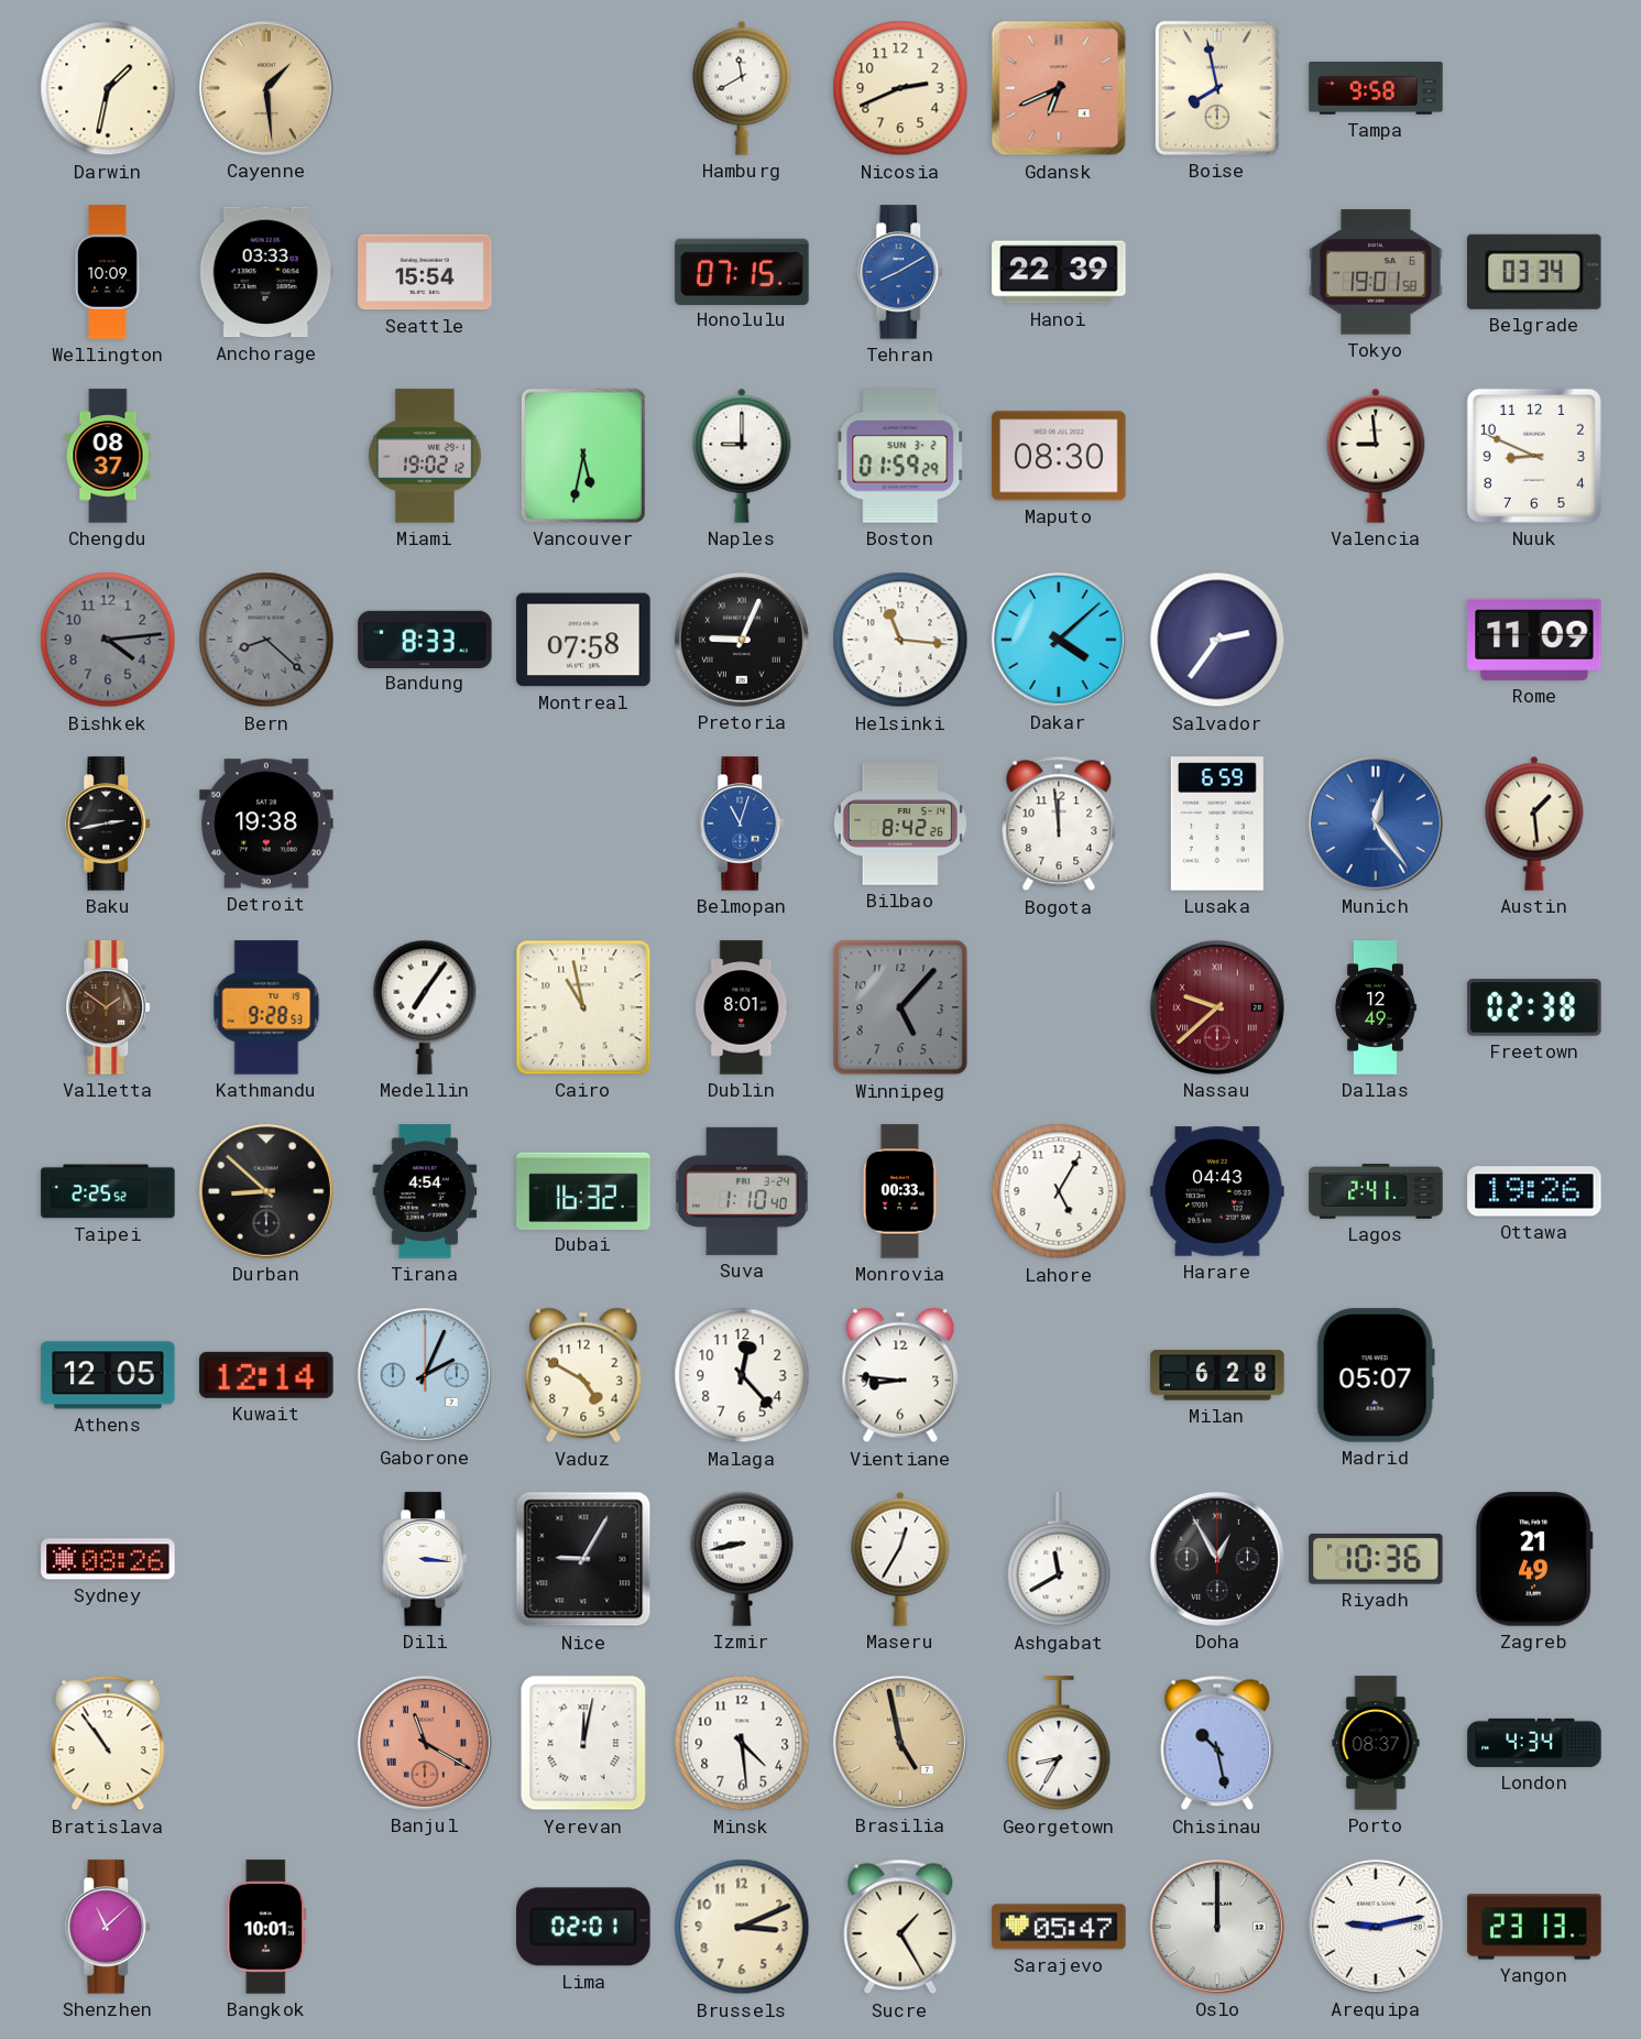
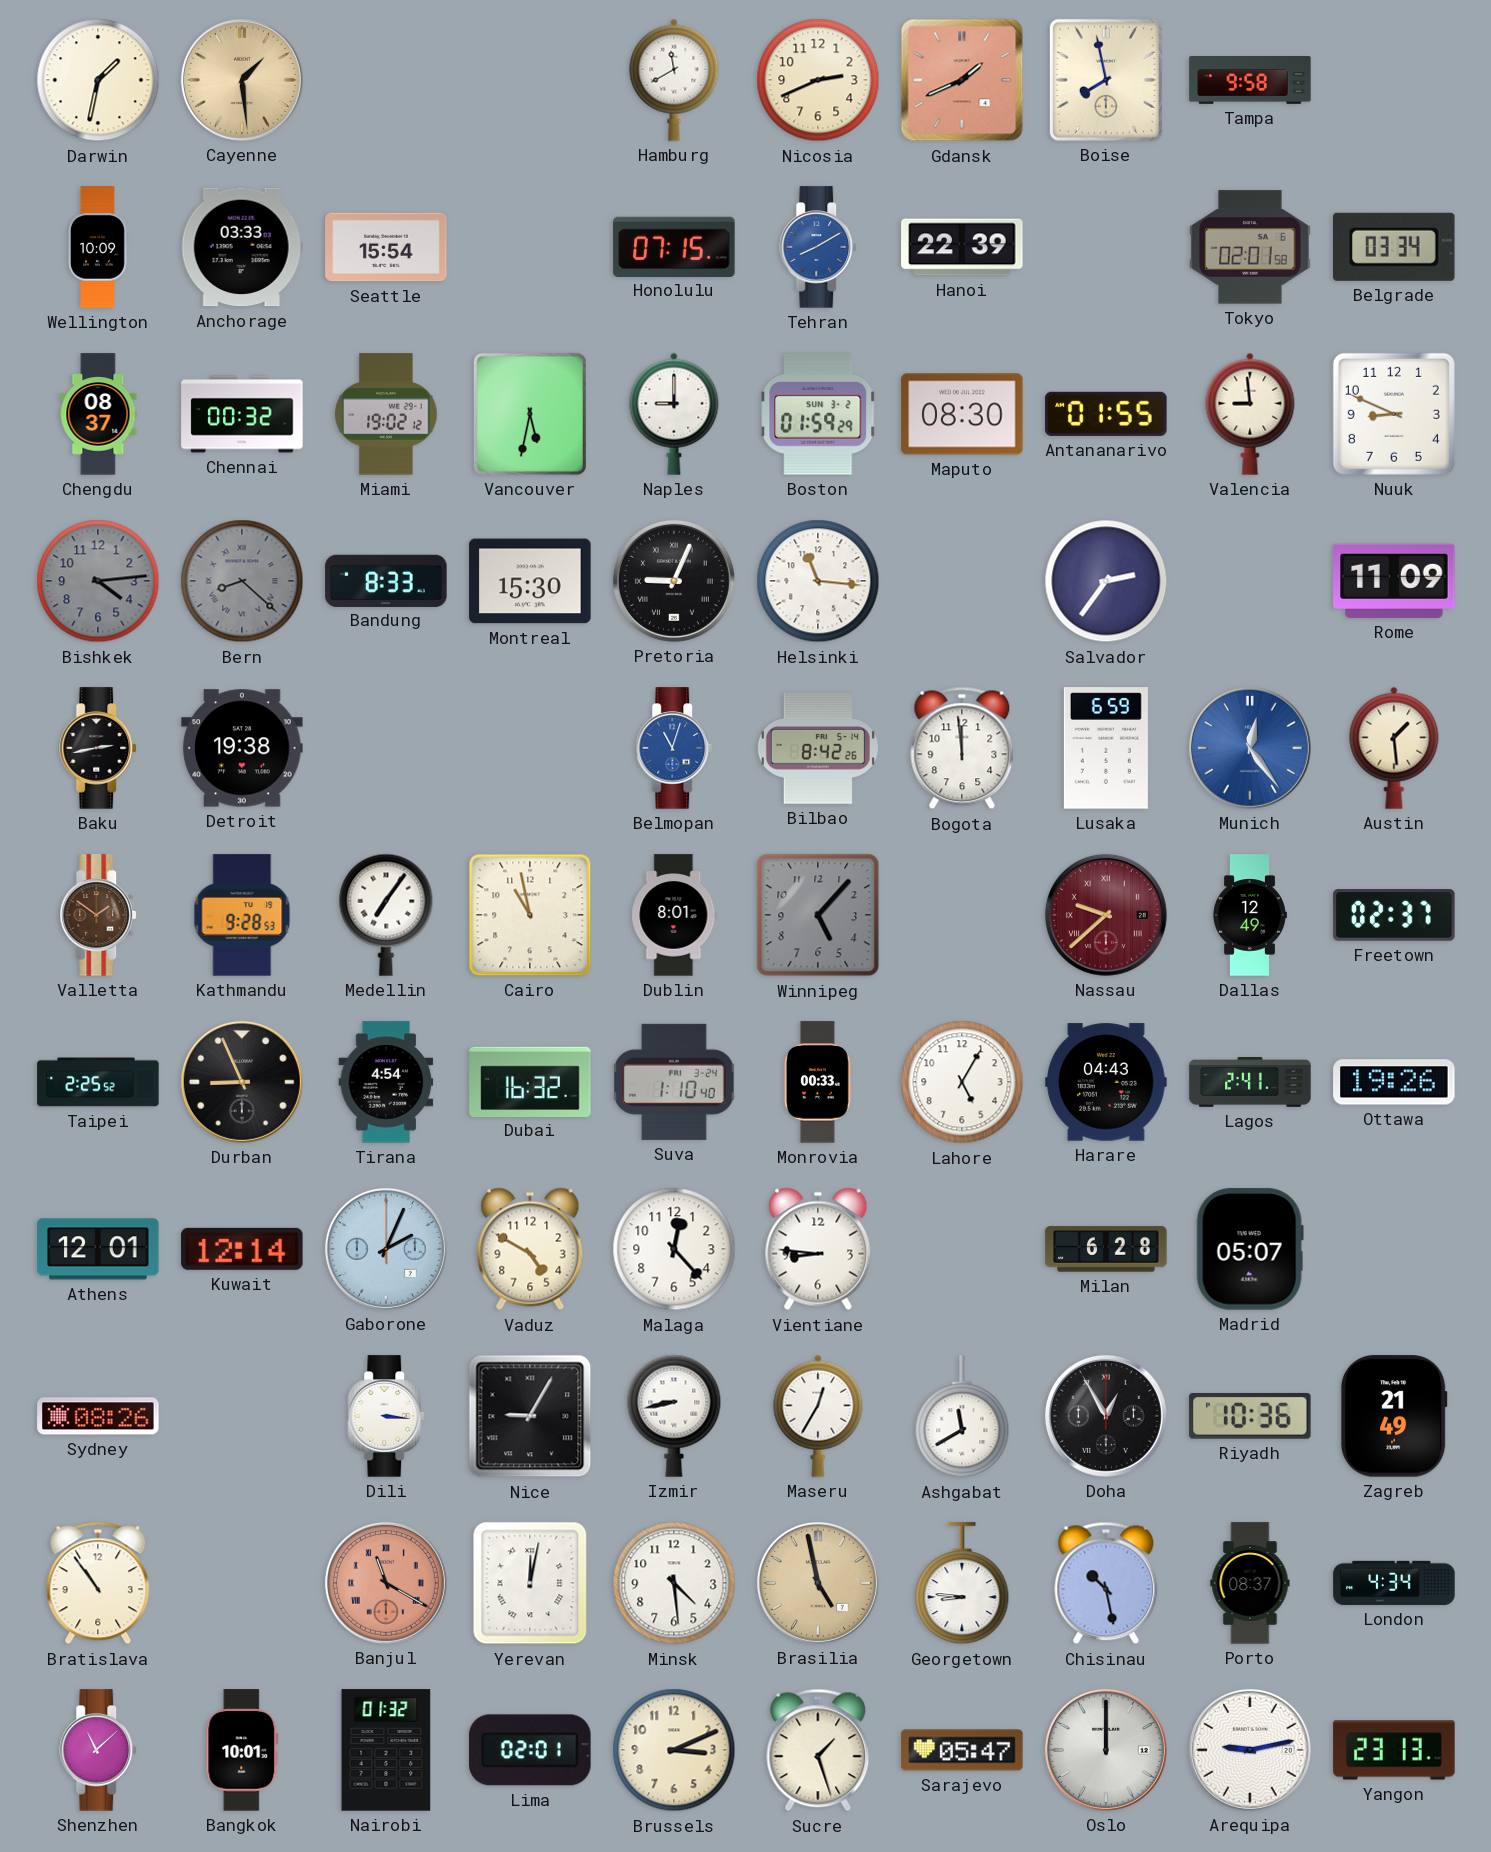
Gdansk: 6:41 -> 1:41 (962, 80)
Tokyo: 19:01 -> 02:01 (1250, 247)
Chennai: none -> 00:32 (242, 414)
Antananarivo: none -> 01:55 (1106, 414)
Montreal: 07:58 -> 15:30 (530, 581)
Dakar: 4:08 -> none (1059, 640)
Freetown: 02:38 -> 02:37 (1394, 915)
Durban: 8:52 -> 8:56 (242, 1082)
Athens: 12:05 -> 12:01 (98, 1249)
Georgetown: 8:35 -> 8:46 (962, 1584)
Nairobi: none -> 01:32 (386, 1750)
Sucre: 1:25 -> 1:27 (818, 1750)
